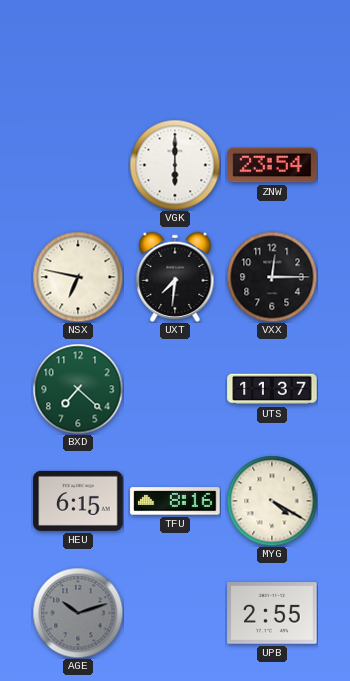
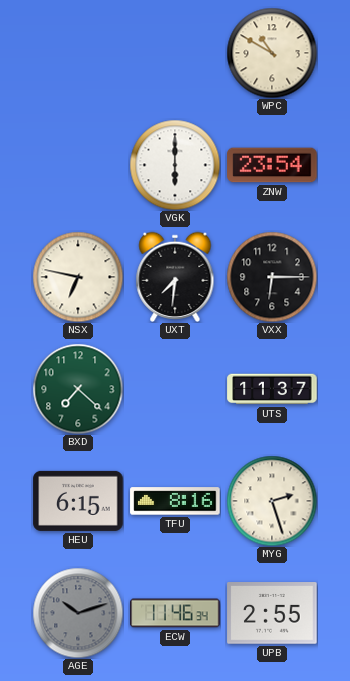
WPC: none -> 10:50 (272, 53)
VXX: 12:15 -> 6:15 (272, 277)
MYG: 4:20 -> 2:27 (272, 501)
ECW: none -> 11:46 (175, 613)
